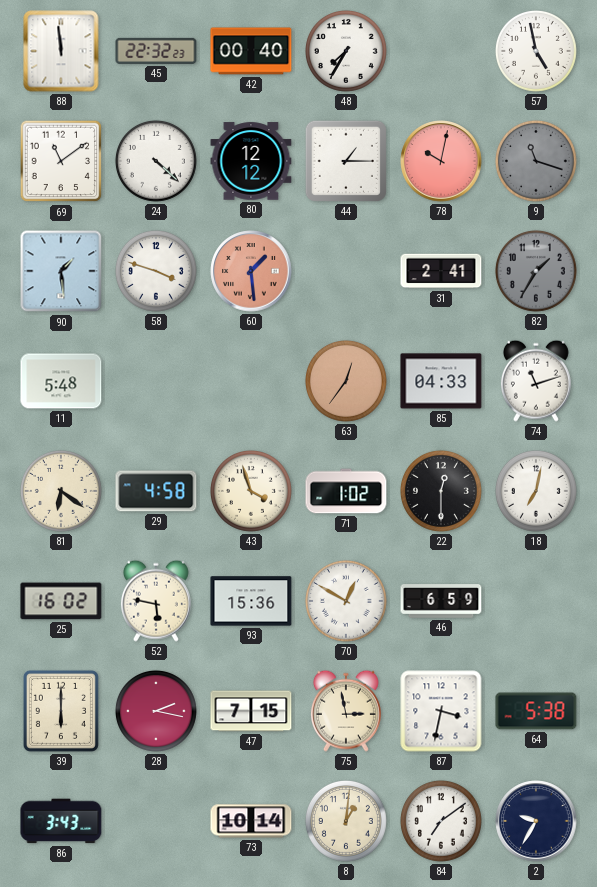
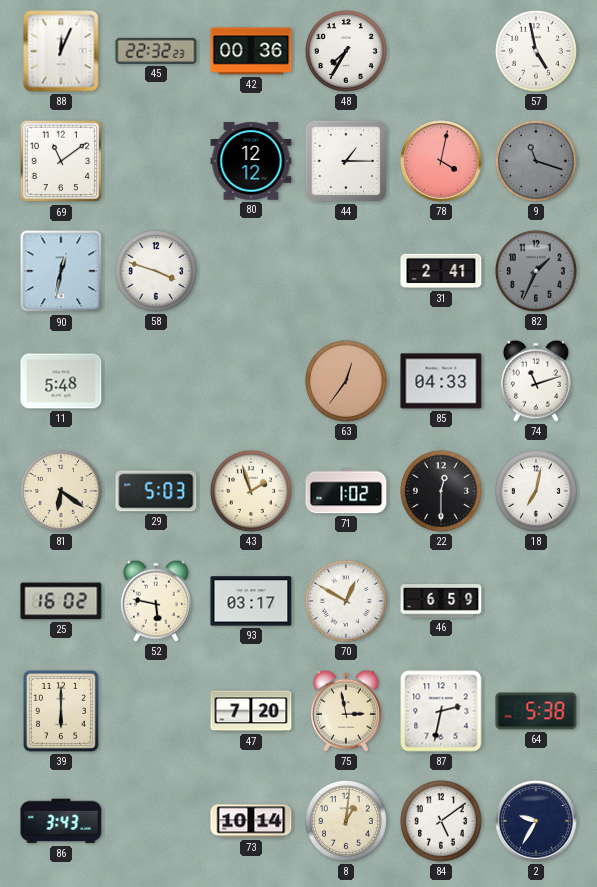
88: 11:59 -> 12:04 (61, 51)
42: 00:40 -> 00:36 (251, 51)
24: 4:22 -> none (156, 161)
78: 10:02 -> 4:02 (441, 161)
90: 1:29 -> 12:32 (61, 271)
60: 1:29 -> none (251, 271)
82: 1:35 -> 1:34 (536, 271)
29: 4:58 -> 5:03 (156, 491)
43: 3:57 -> 1:57 (251, 491)
93: 15:36 -> 03:17 (251, 601)
28: 2:17 -> none (156, 711)
47: 7:15 -> 7:20 (251, 711)
87: 3:32 -> 2:32 (441, 711)
84: 7:09 -> 5:09 (441, 821)
